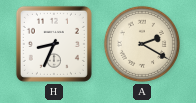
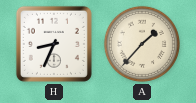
A: 2:20 -> 1:37 (142, 44)
